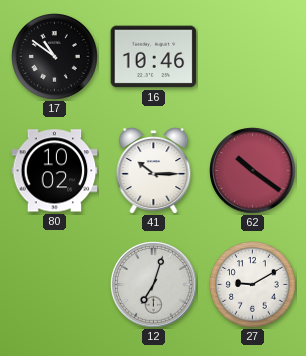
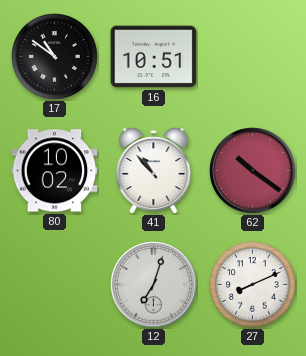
16: 10:46 -> 10:51 (154, 57)
41: 10:15 -> 10:53 (154, 171)
27: 9:10 -> 8:11 (253, 285)
